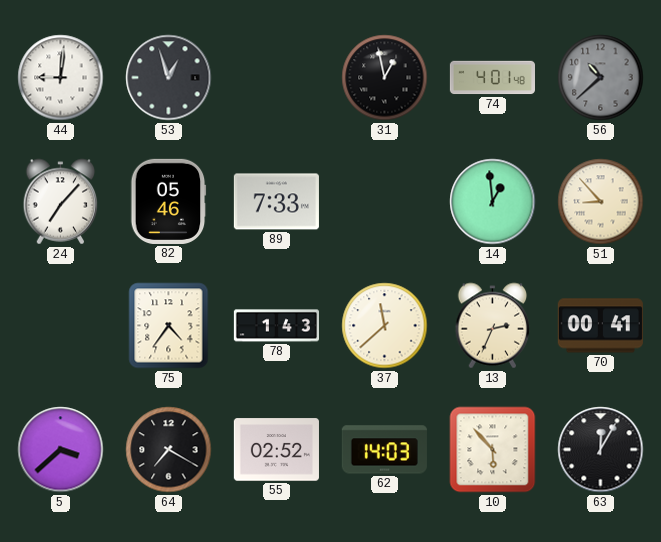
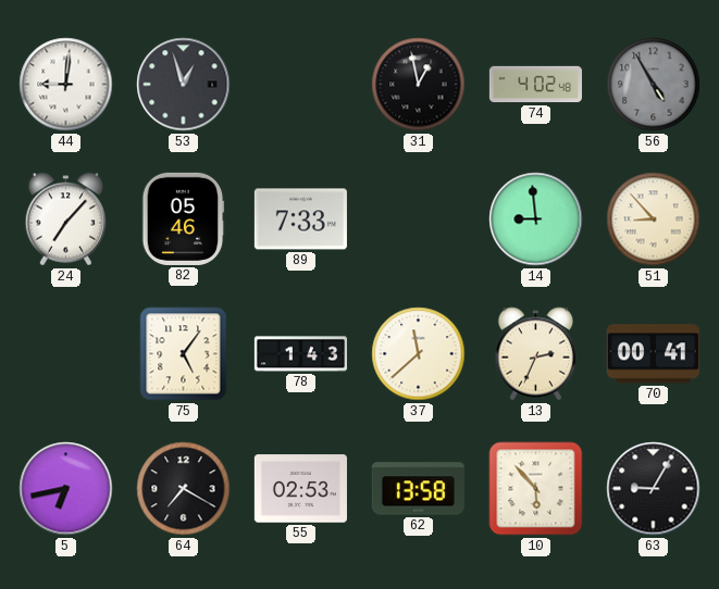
74: 4:01 -> 4:02 (535, 85)
56: 10:38 -> 4:55 (654, 85)
14: 12:59 -> 8:59 (536, 220)
75: 4:36 -> 5:06 (184, 354)
5: 3:38 -> 6:43 (66, 489)
55: 02:52 -> 02:53 (300, 489)
62: 14:03 -> 13:58 (418, 489)
63: 12:05 -> 9:05 (654, 489)
